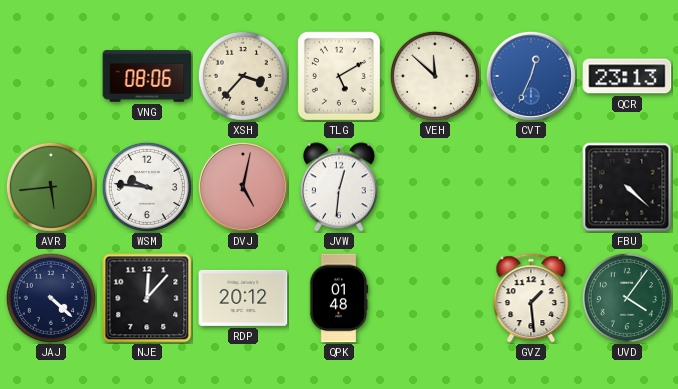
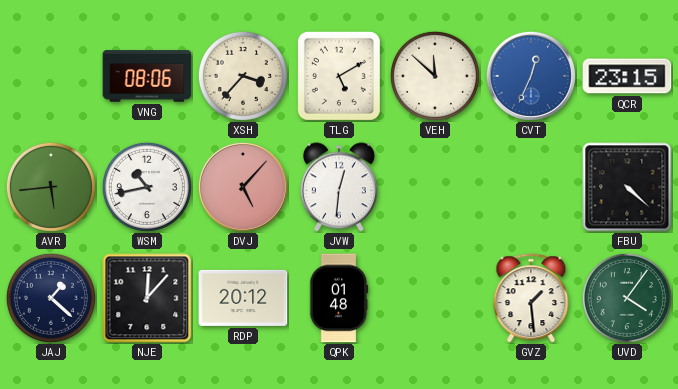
QCR: 23:13 -> 23:15 (627, 76)
WSM: 9:46 -> 10:43 (147, 187)
DVJ: 5:02 -> 5:07 (243, 187)
JAJ: 4:22 -> 1:22 (51, 298)
